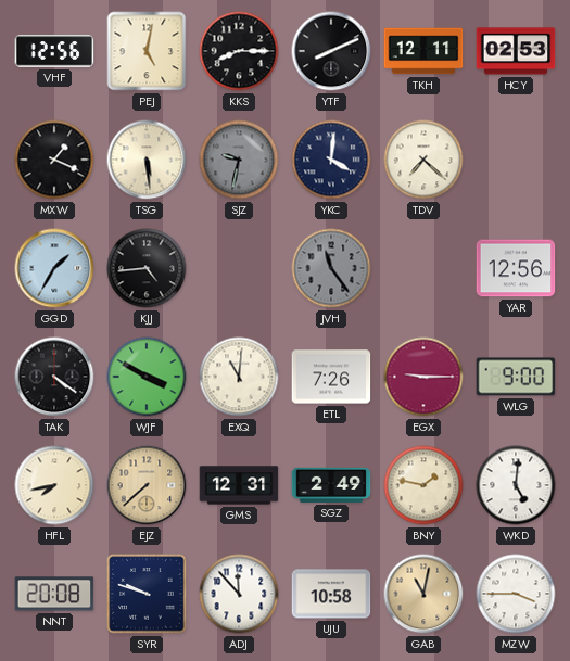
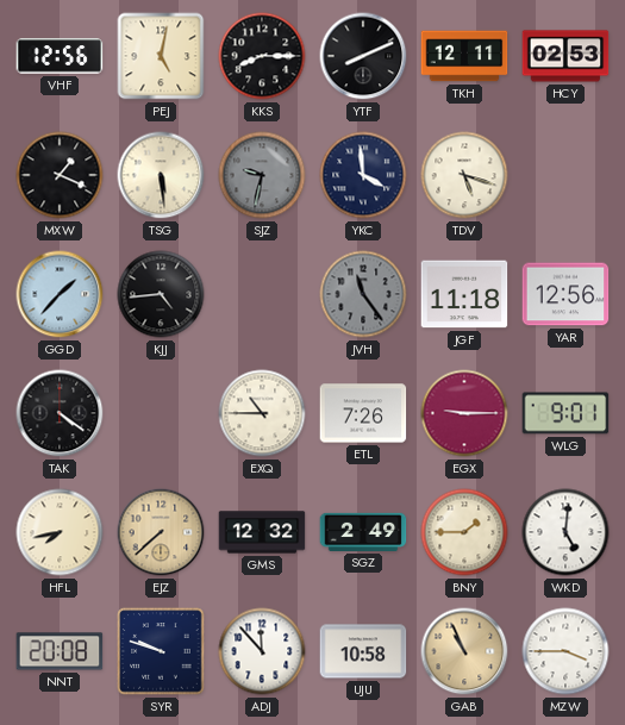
YKC: 4:01 -> 3:59 (363, 175)
TDV: 7:22 -> 5:18 (464, 175)
GGD: 1:35 -> 1:37 (60, 294)
JGF: none -> 11:18 (464, 294)
WJF: 3:50 -> none (147, 377)
EXQ: 11:01 -> 10:45 (262, 413)
WLG: 9:00 -> 9:01 (565, 413)
GMS: 12:31 -> 12:32 (262, 532)
BNY: 1:47 -> 1:45 (464, 532)
GAB: 11:02 -> 10:56 (464, 651)
